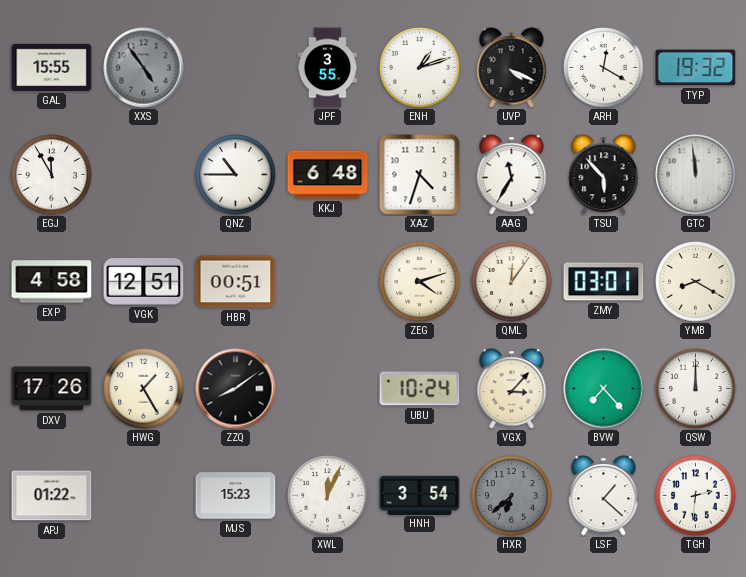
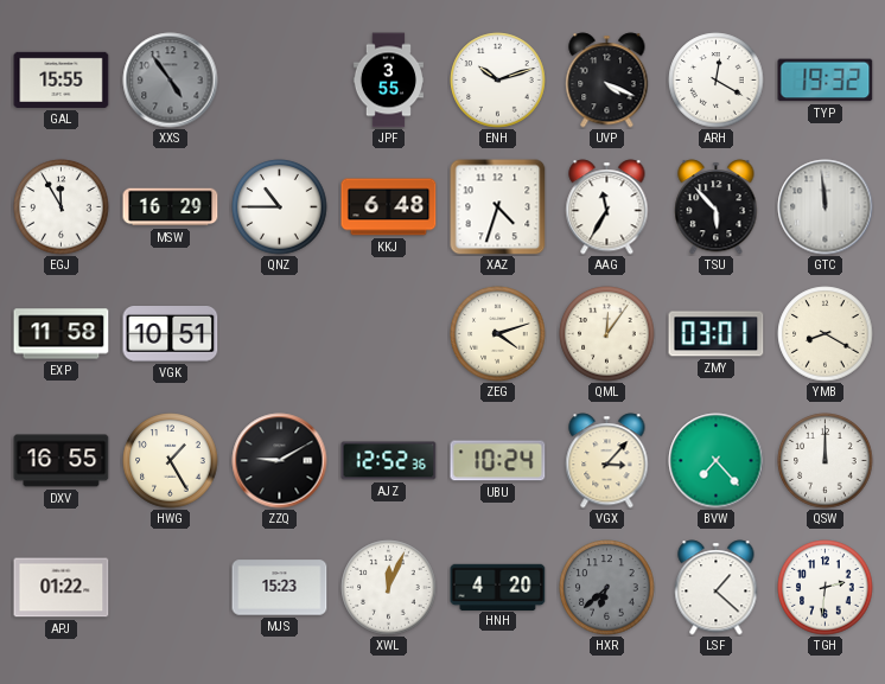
ENH: 1:12 -> 10:12 (498, 81)
MSW: none -> 16:29 (171, 207)
EXP: 4:58 -> 11:58 (62, 334)
VGK: 12:51 -> 10:51 (171, 334)
HBR: 00:51 -> none (236, 282)
DXV: 17:26 -> 16:55 (62, 461)
ZZQ: 8:09 -> 9:10 (280, 461)
AJZ: none -> 12:52 (389, 461)
HNH: 3:54 -> 4:20 (498, 587)
